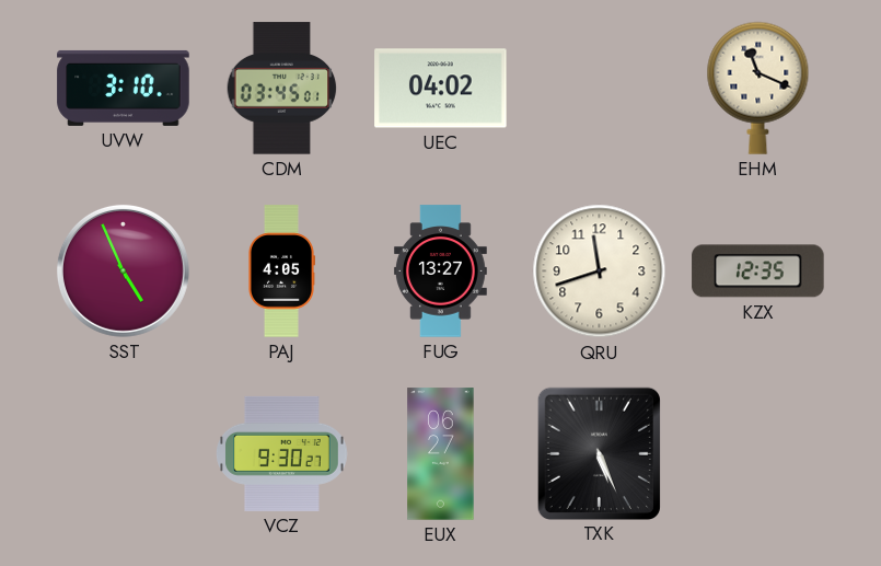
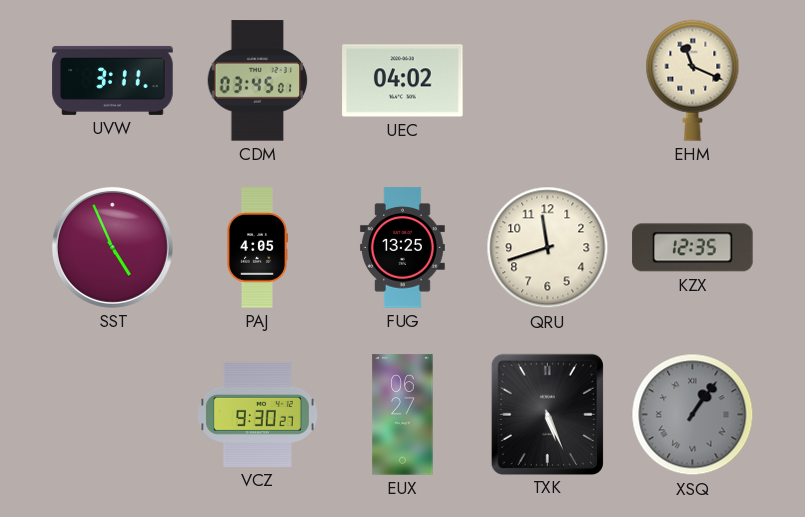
UVW: 3:10 -> 3:11 (113, 80)
FUG: 13:27 -> 13:25 (402, 248)
XSQ: none -> 1:06 (693, 415)
